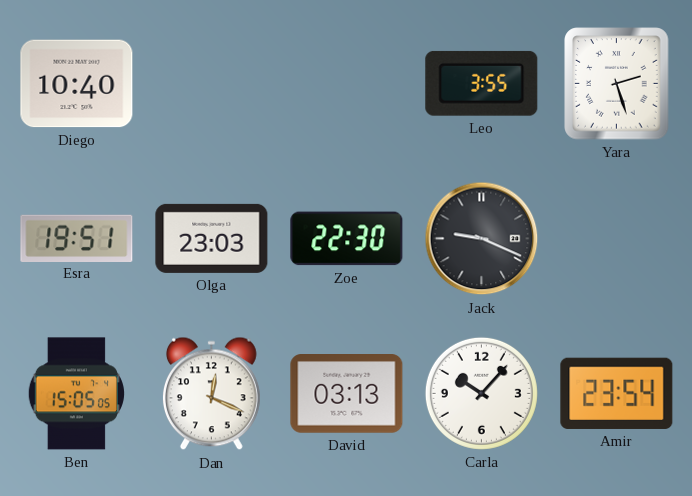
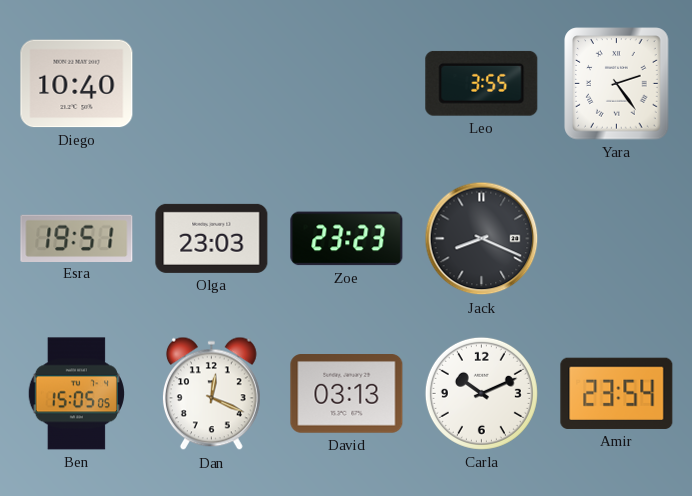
Yara: 2:27 -> 2:24 (617, 84)
Zoe: 22:30 -> 23:23 (347, 239)
Jack: 9:19 -> 8:19 (482, 239)
Carla: 10:07 -> 10:11 (481, 393)
